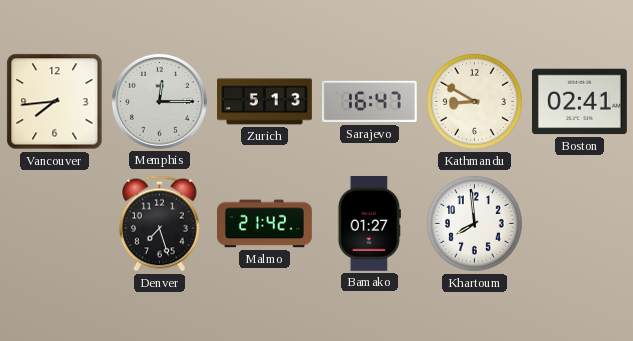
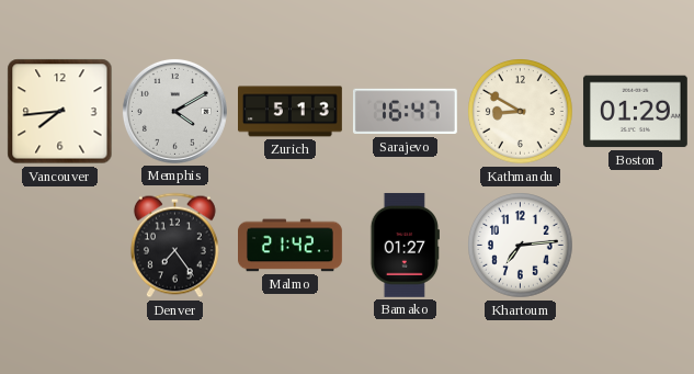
Memphis: 12:15 -> 4:10 (174, 111)
Boston: 02:41 -> 01:29 (635, 112)
Denver: 7:27 -> 7:24 (174, 246)
Khartoum: 7:59 -> 7:14 (521, 246)
